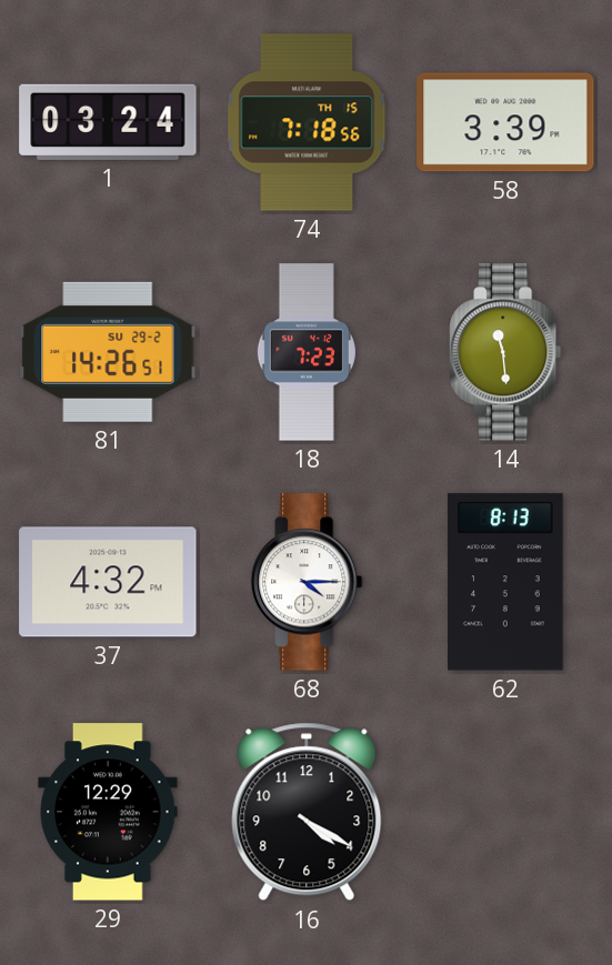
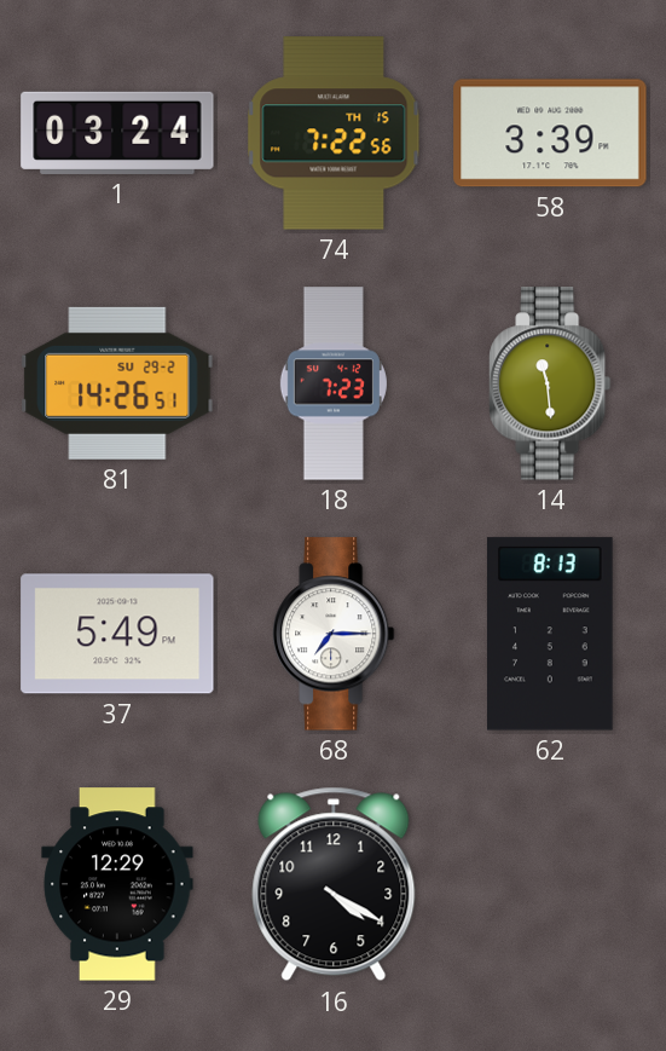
74: 7:18 -> 7:22 (334, 133)
37: 4:32 -> 5:49 (117, 634)
68: 4:15 -> 7:15 (334, 634)
